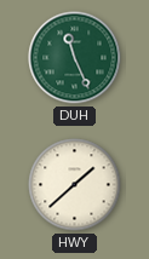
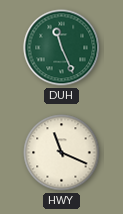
HWY: 1:38 -> 11:19 (62, 153)
